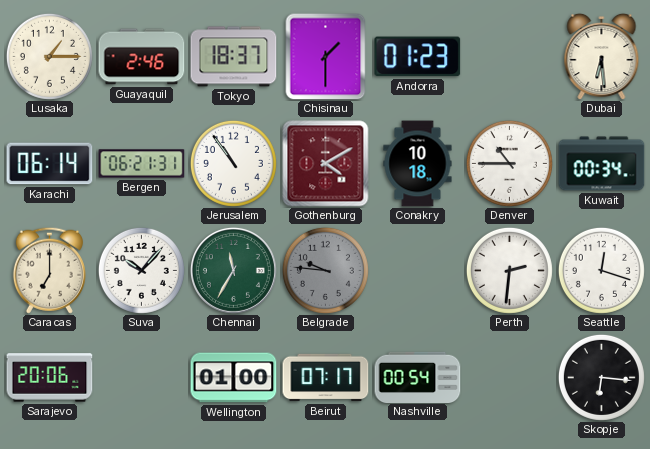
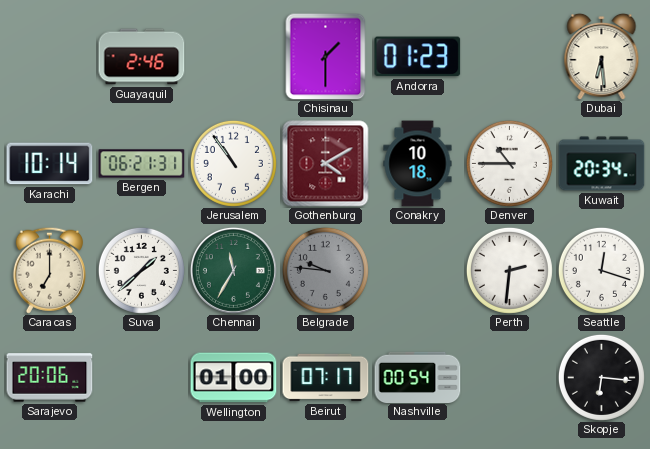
Lusaka: 1:15 -> none (49, 56)
Tokyo: 18:37 -> none (234, 57)
Karachi: 06:14 -> 10:14 (50, 164)
Kuwait: 00:34 -> 20:34 (602, 164)
Suva: 10:07 -> 1:38 (141, 270)
